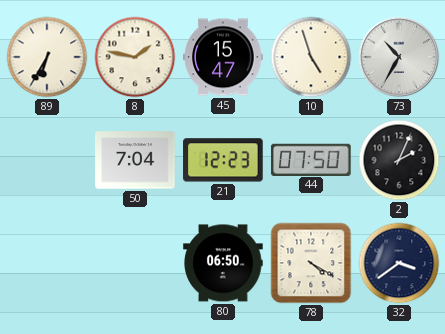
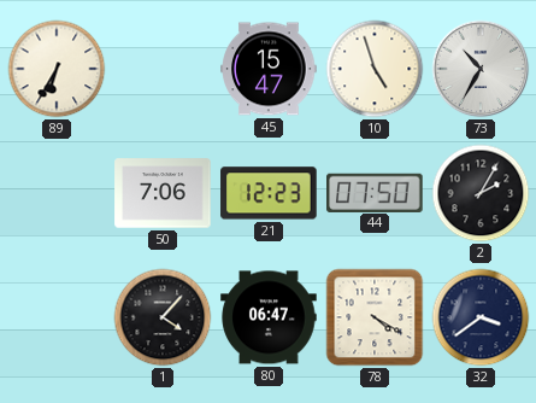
8: 1:47 -> none (135, 57)
50: 7:04 -> 7:06 (163, 193)
2: 2:04 -> 2:05 (481, 193)
1: none -> 4:07 (163, 317)
80: 06:50 -> 06:47 (269, 317)
